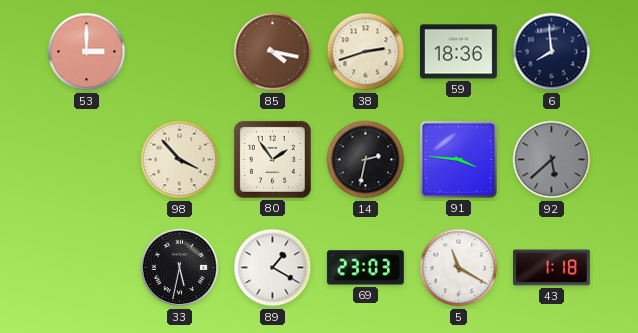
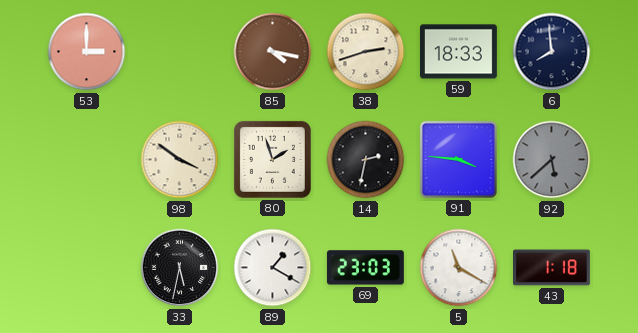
59: 18:36 -> 18:33 (458, 52)
98: 3:53 -> 3:51 (180, 160)
80: 1:54 -> 1:57 (272, 159)
